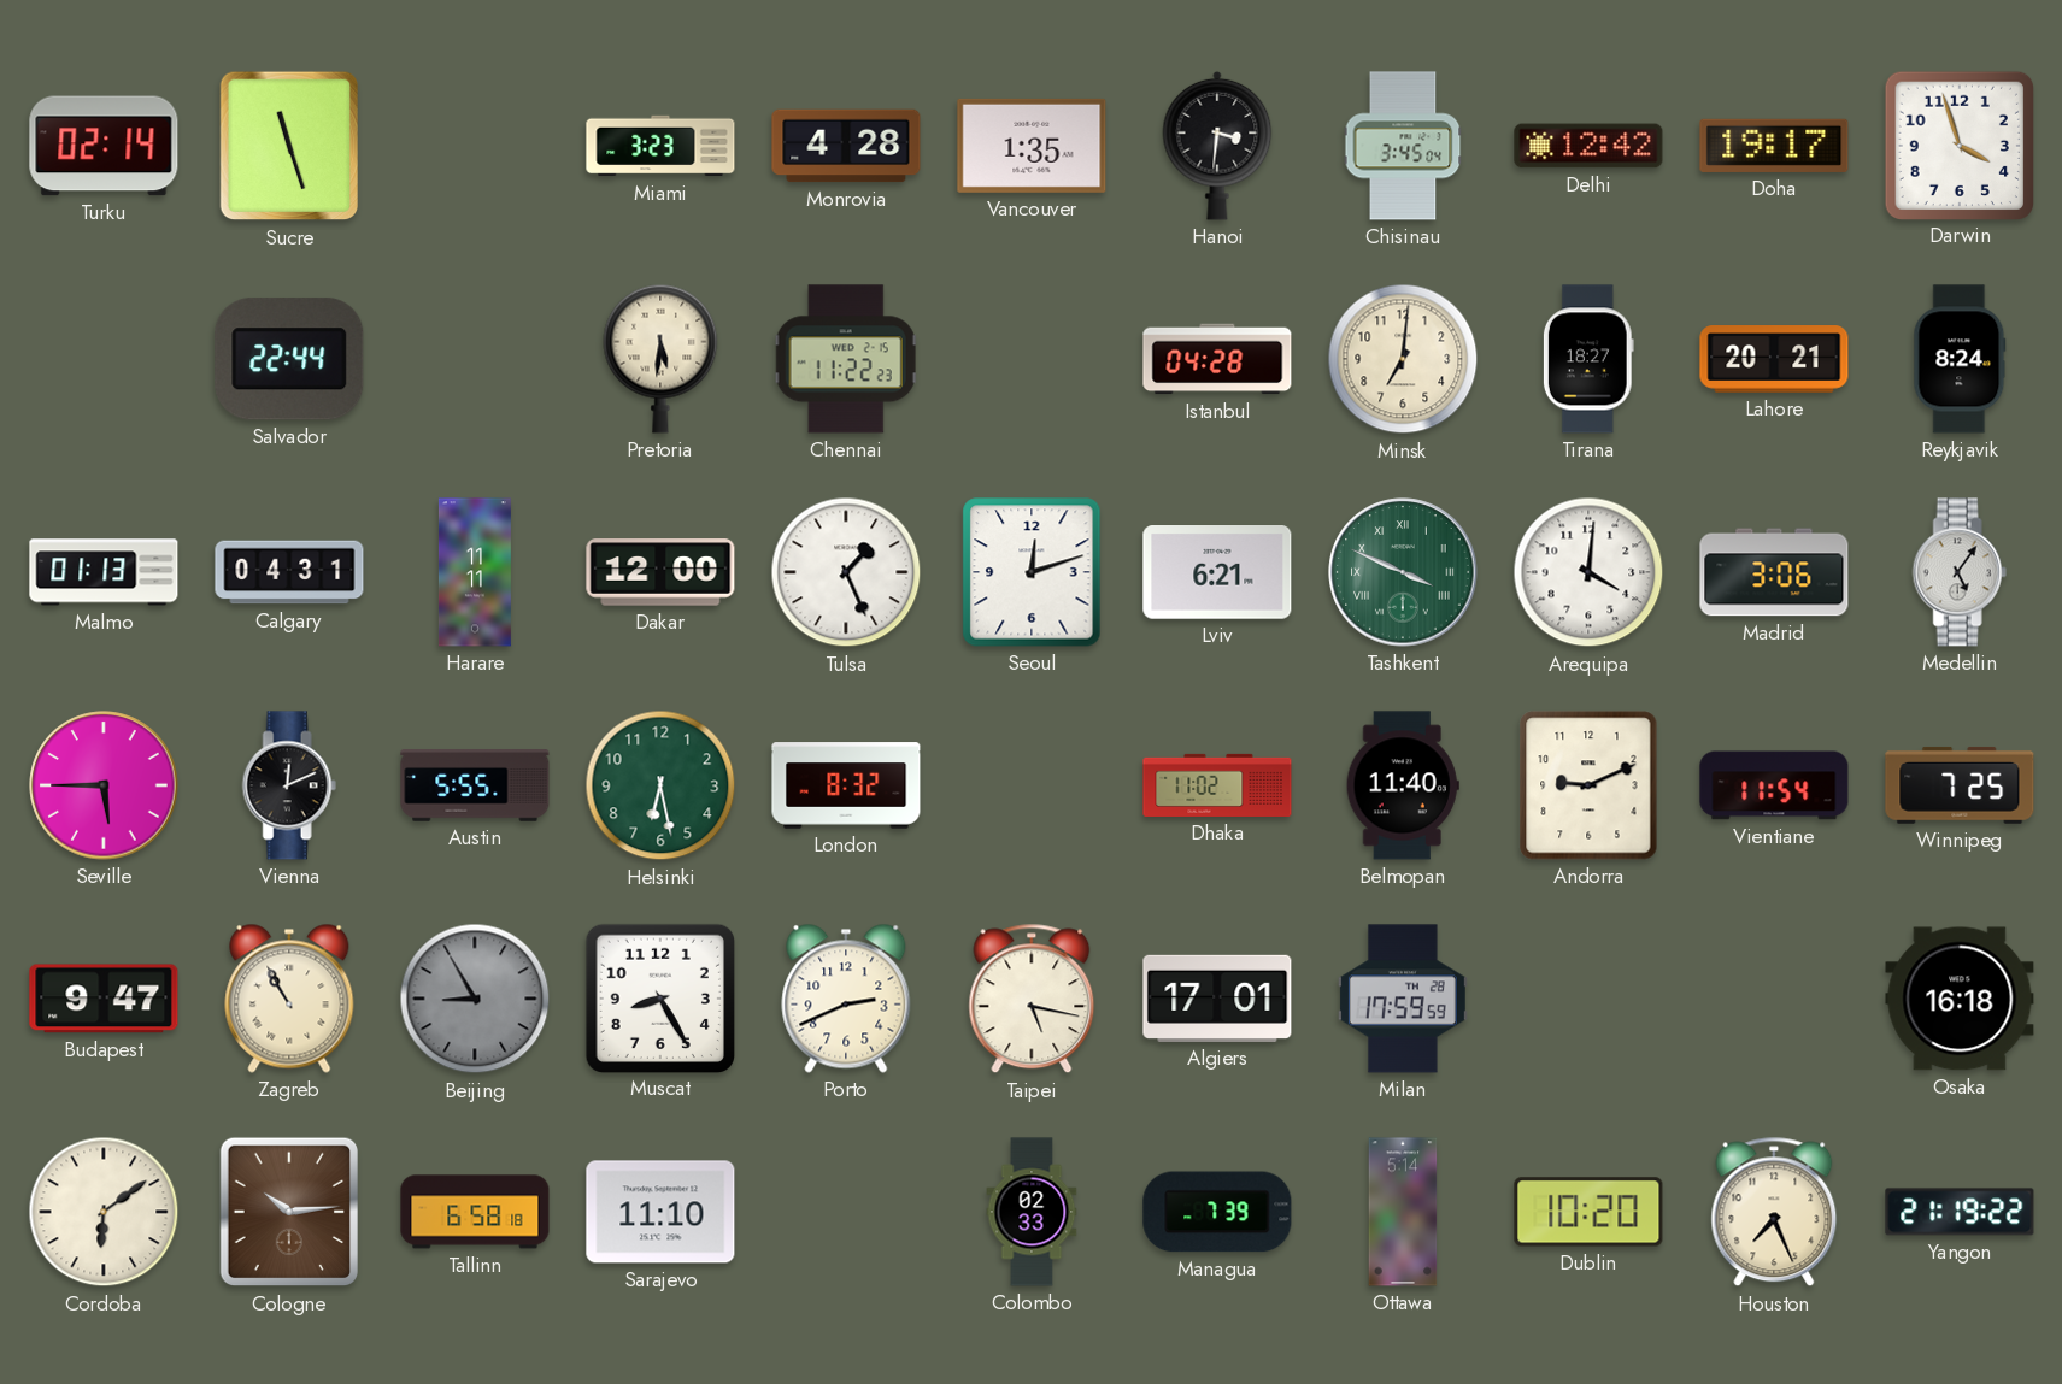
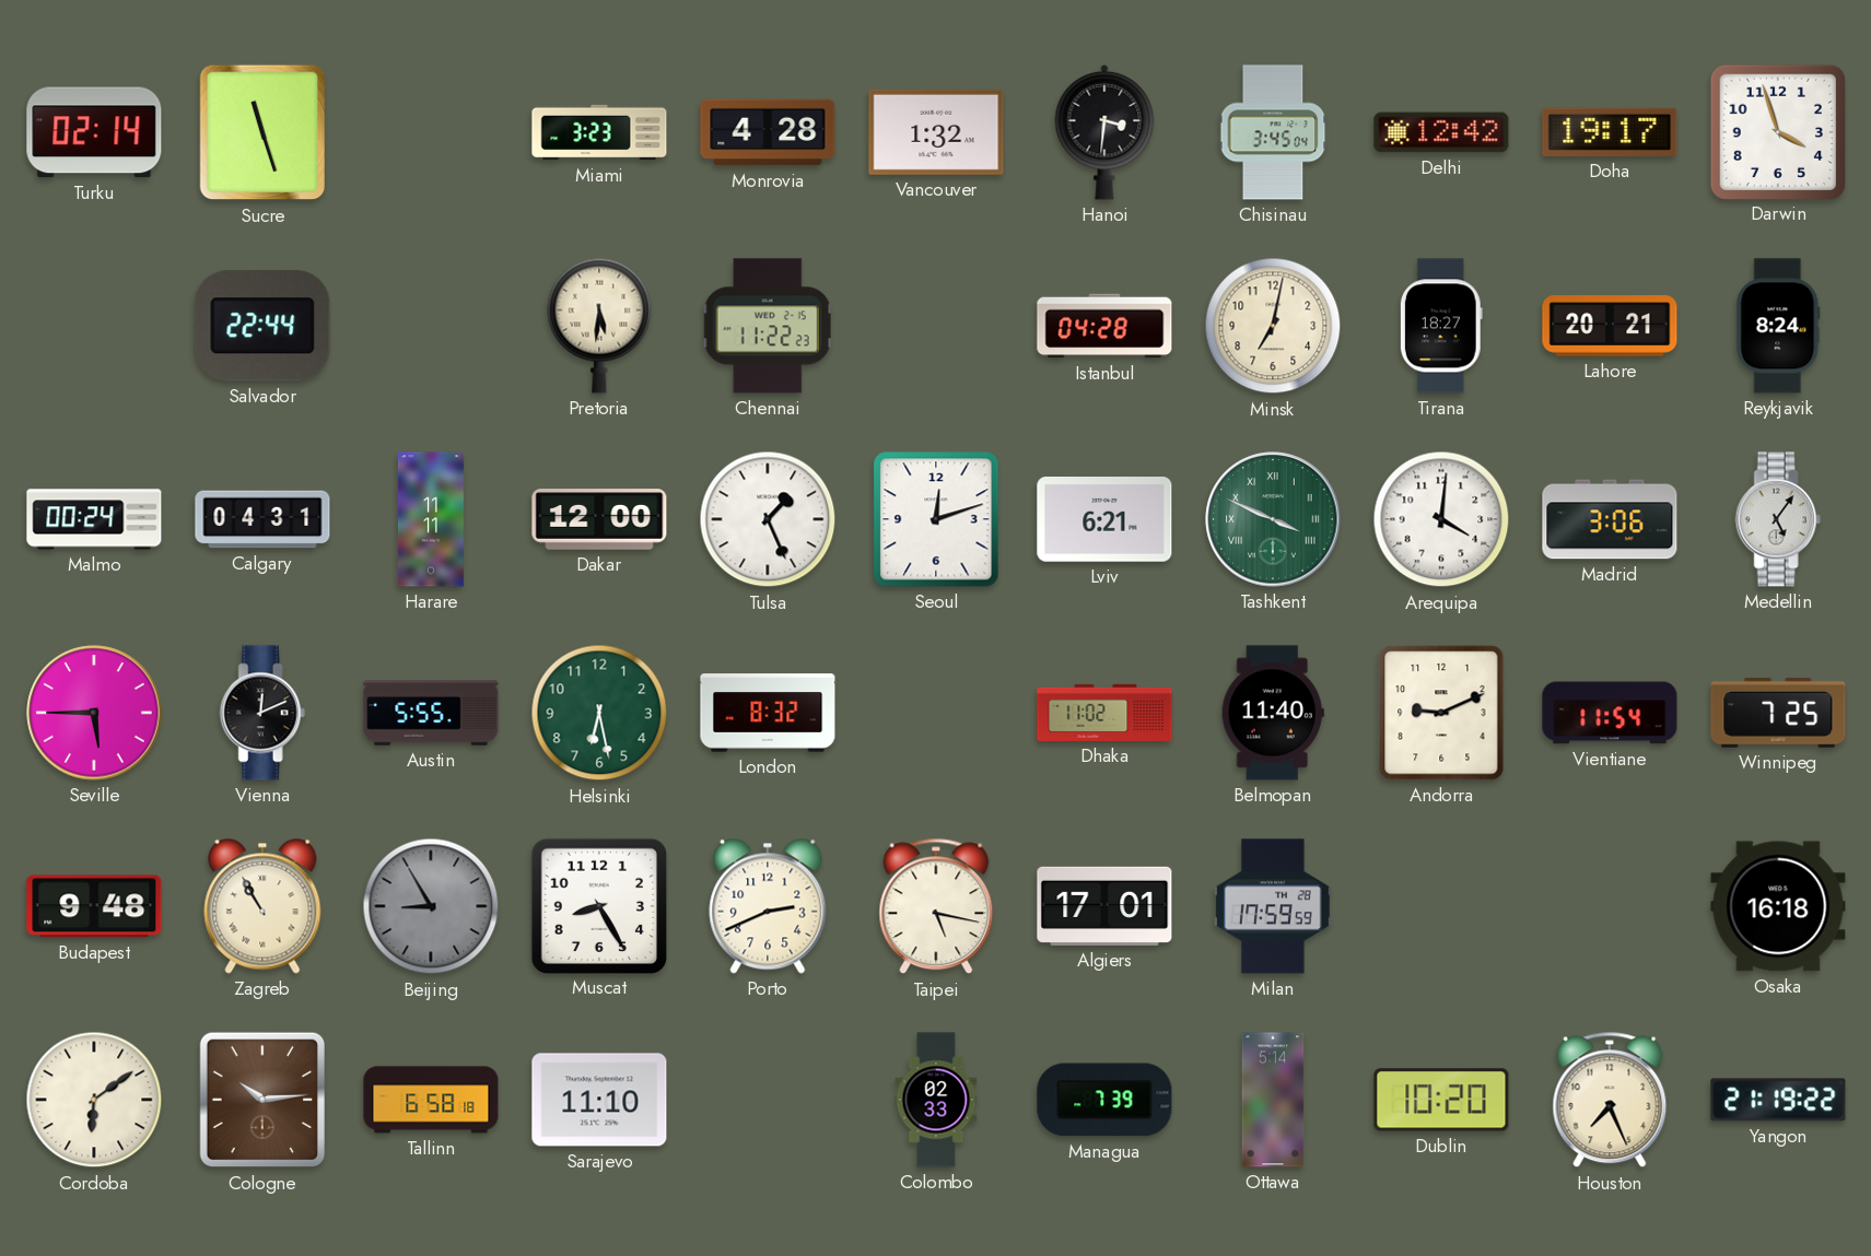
Vancouver: 1:35 -> 1:32 (936, 132)
Minsk: 7:01 -> 7:02 (1273, 326)
Malmo: 01:13 -> 00:24 (94, 519)
Budapest: 9:47 -> 9:48 (94, 906)
